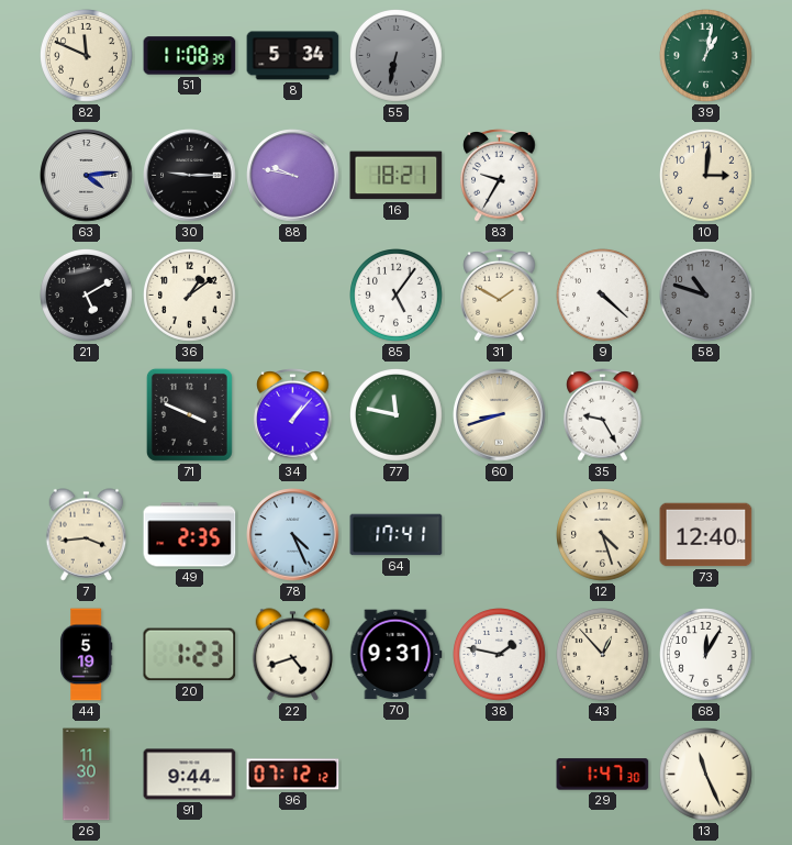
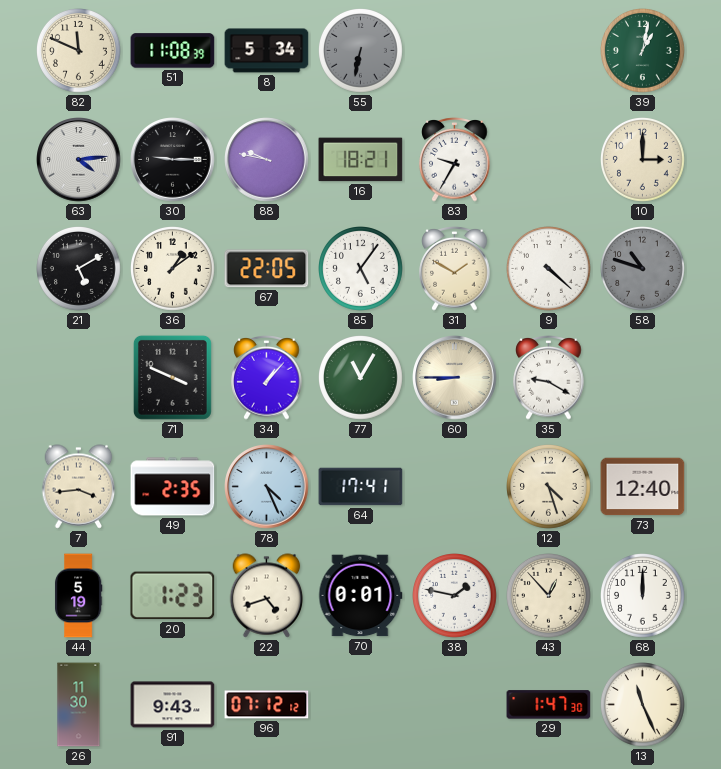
10: 3:01 -> 3:00 (643, 160)
67: none -> 22:05 (267, 269)
77: 11:47 -> 11:05 (361, 378)
60: 8:42 -> 8:45 (455, 378)
35: 9:25 -> 9:20 (549, 378)
70: 9:31 -> 0:01 (361, 596)
68: 12:05 -> 12:00 (643, 596)
91: 9:44 -> 9:43 (173, 705)
